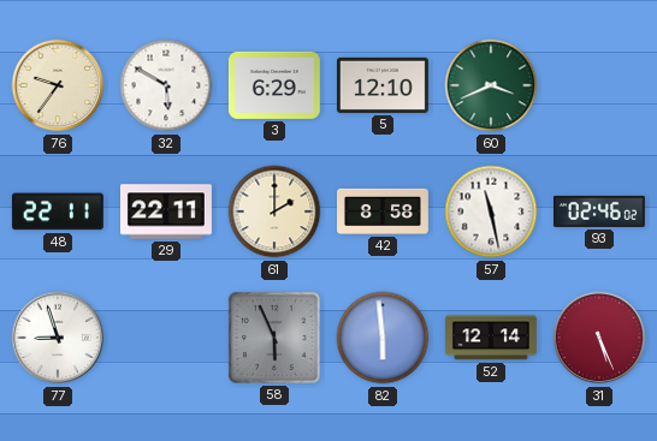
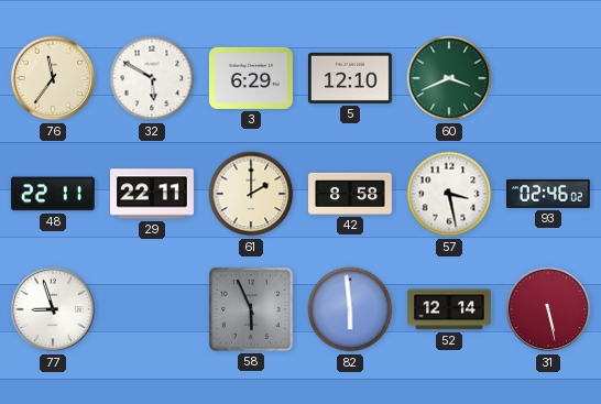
76: 9:36 -> 11:36 (53, 78)
57: 11:28 -> 3:28 (449, 194)
31: 5:26 -> 5:28 (548, 309)
